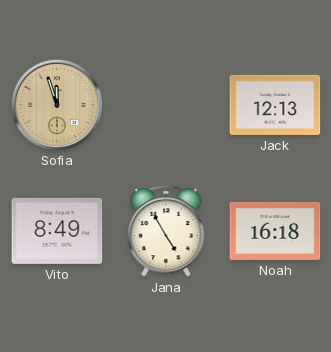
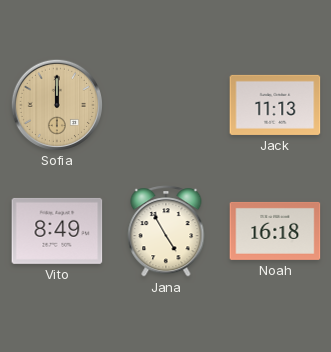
Sofia: 11:57 -> 12:00 (56, 104)
Jack: 12:13 -> 11:13 (275, 105)
